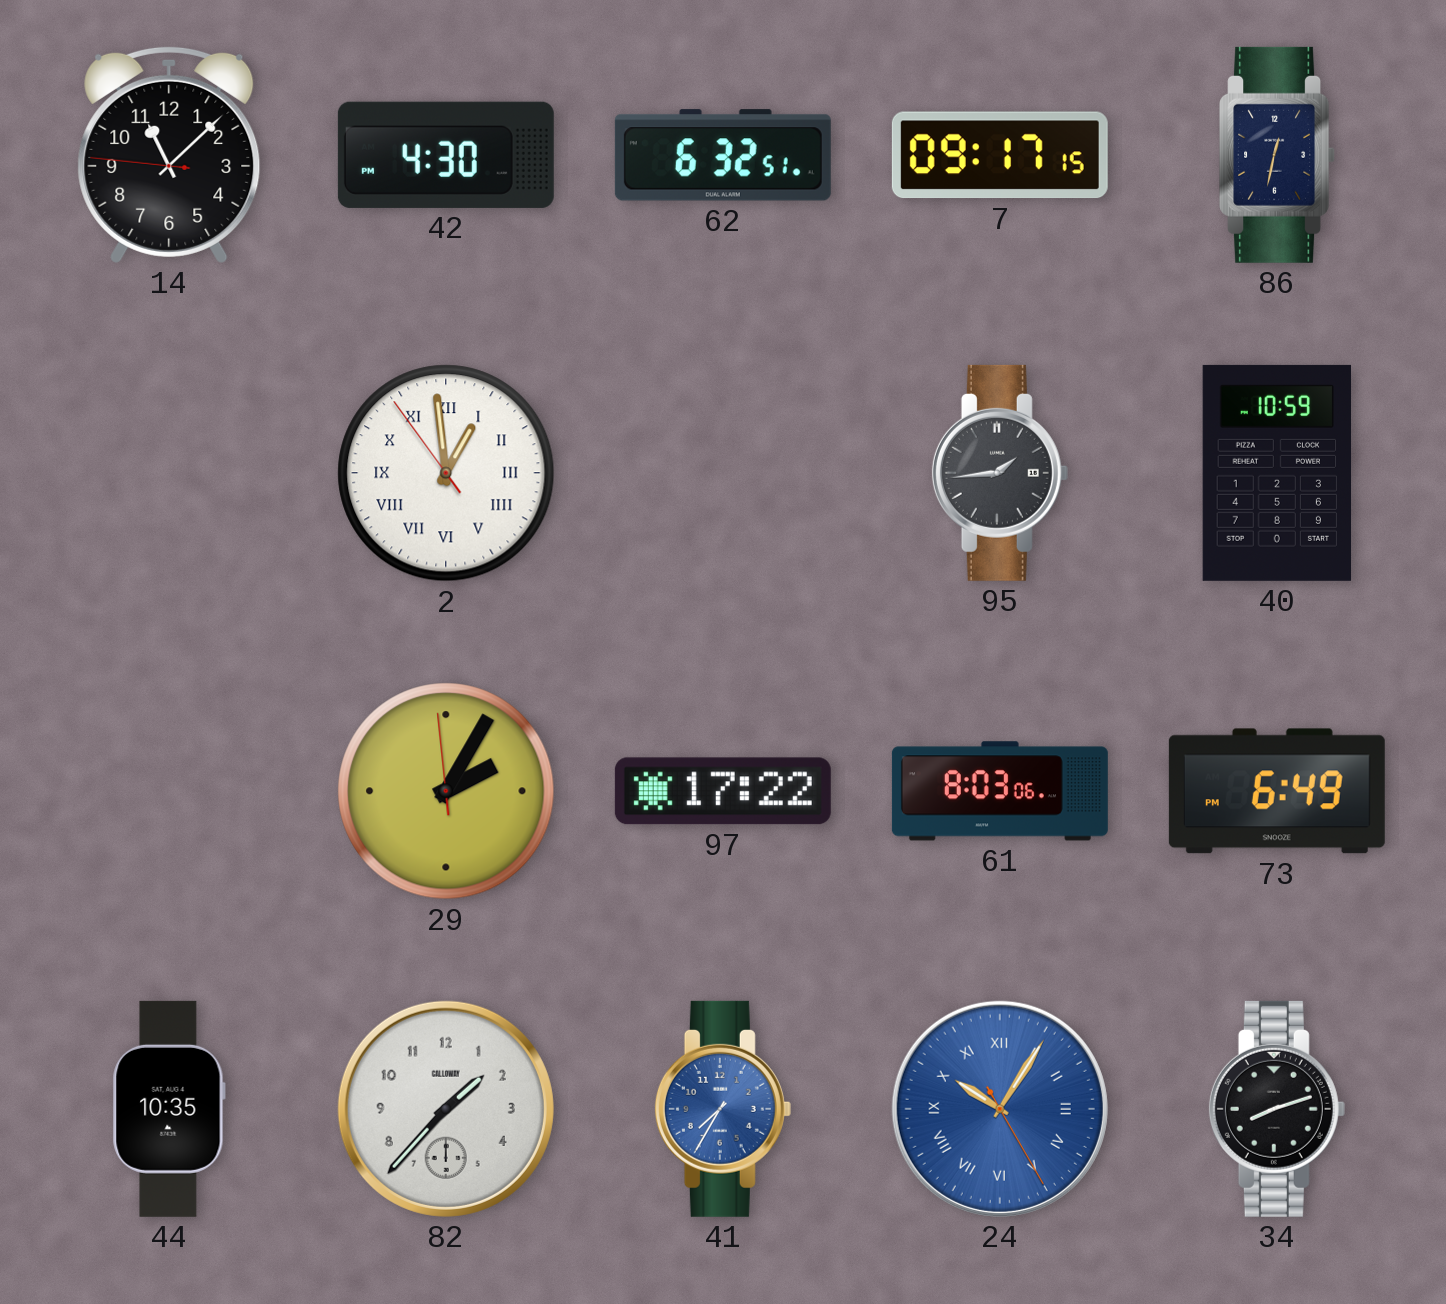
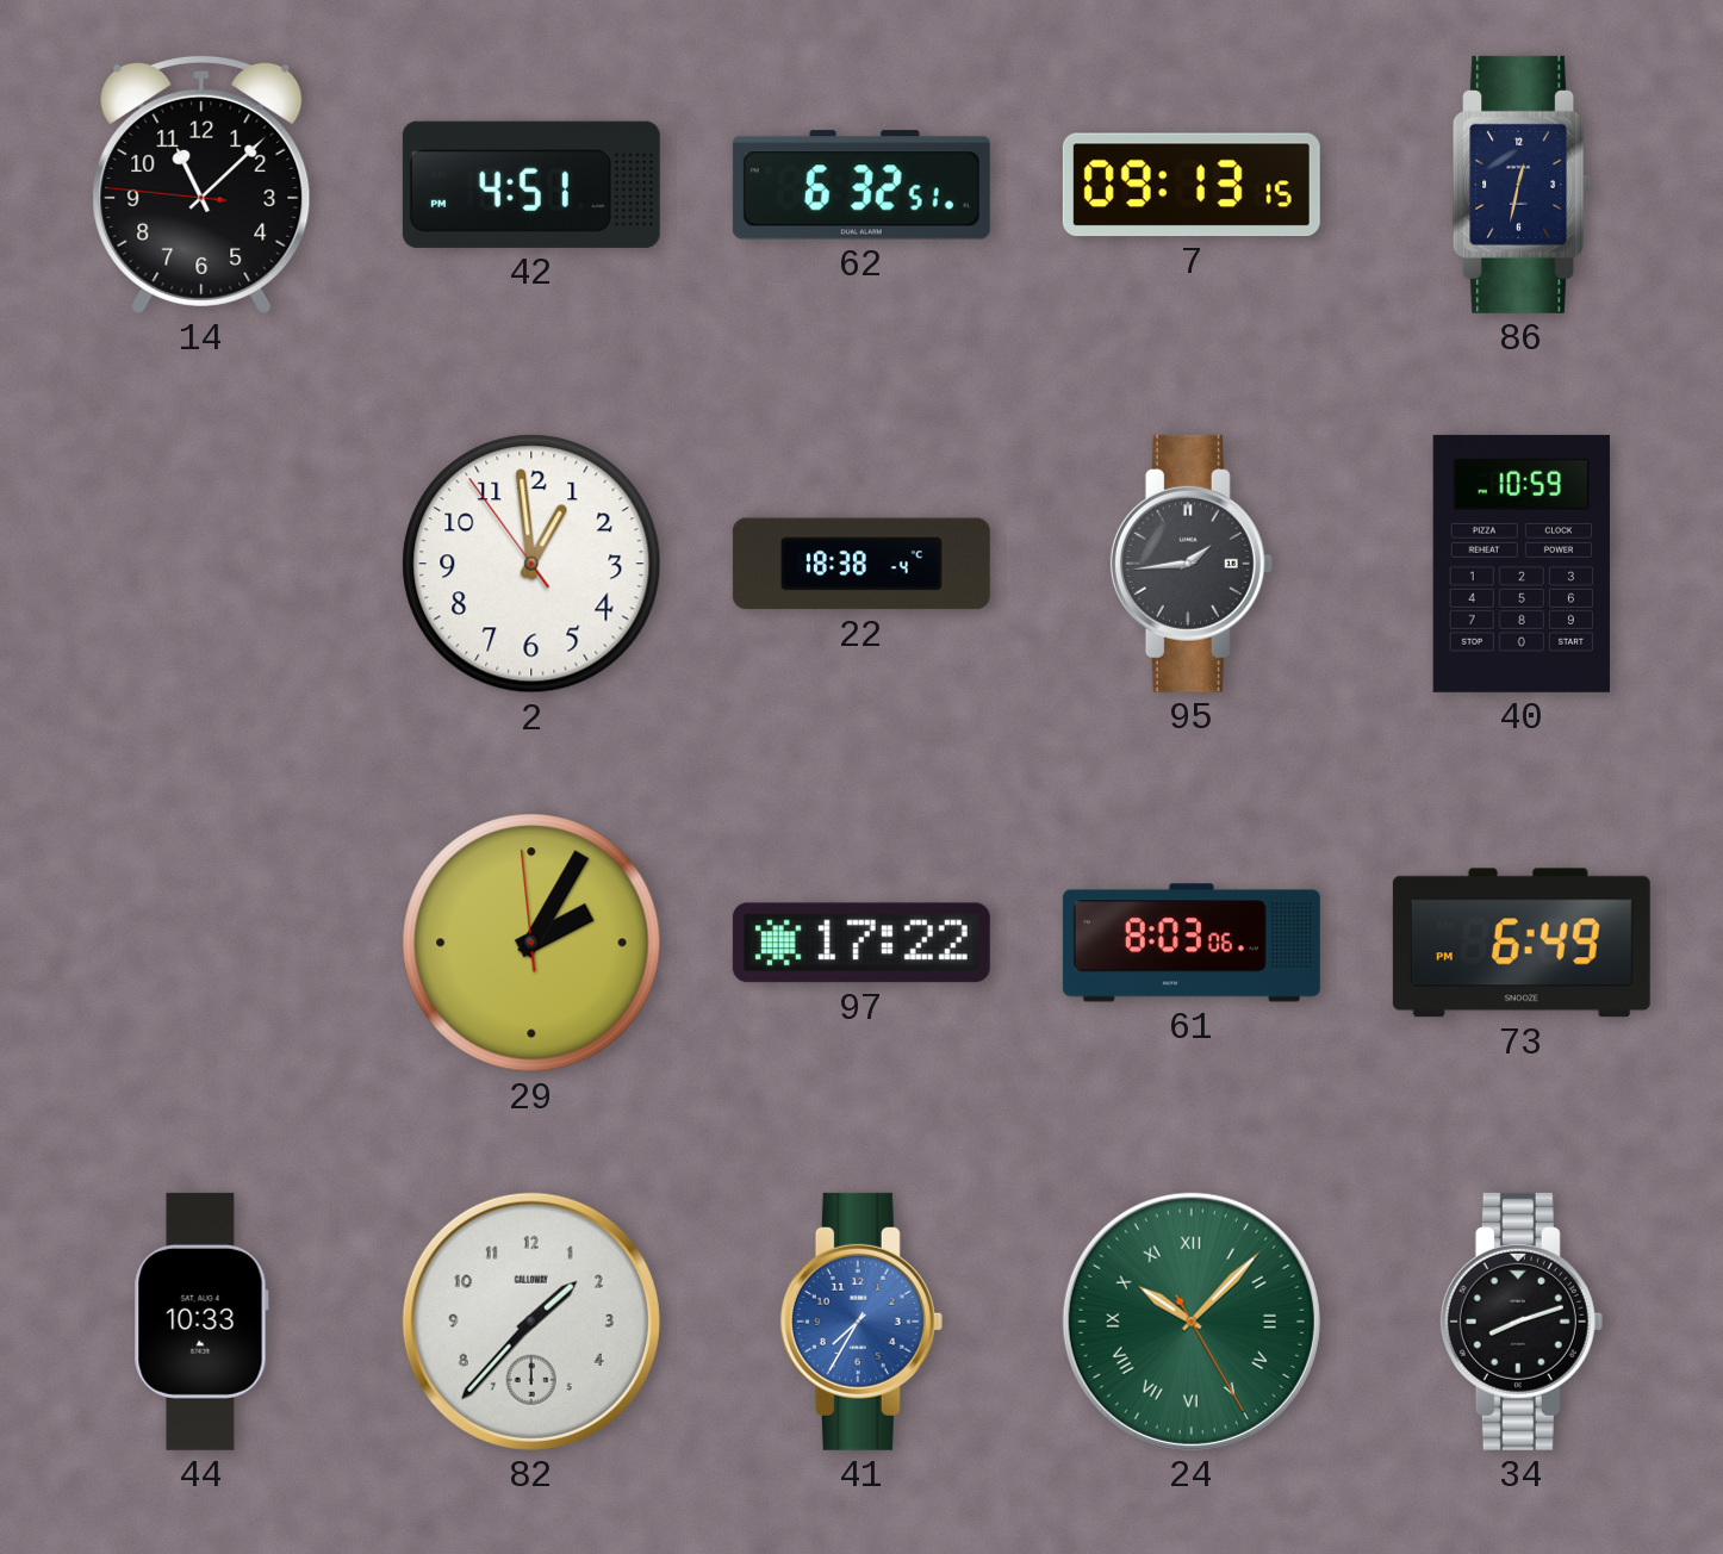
42: 4:30 -> 4:51 (531, 185)
7: 09:17 -> 09:13 (1192, 185)
2 numerals: Roman -> Arabic (531, 564)
22: none -> 18:38 (861, 564)
44: 10:35 -> 10:33 (201, 1322)
24: 10:05 -> 10:07 (1192, 1322)
24 dial: blue -> green (1192, 1322)
